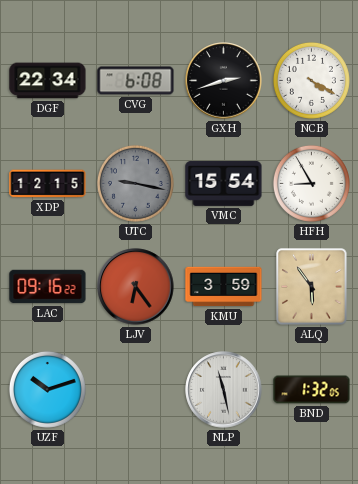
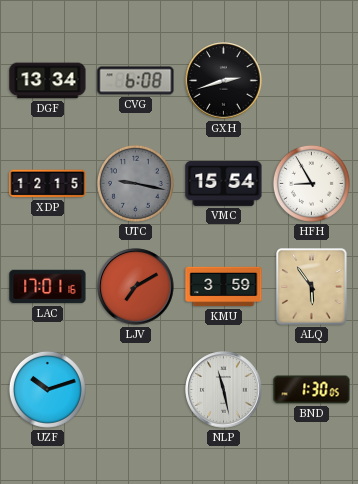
DGF: 22:34 -> 13:34 (48, 81)
NCB: 4:20 -> none (311, 80)
LAC: 09:16 -> 17:01 (48, 287)
LJV: 6:24 -> 7:10 (136, 287)
BND: 1:32 -> 1:30 (312, 390)
